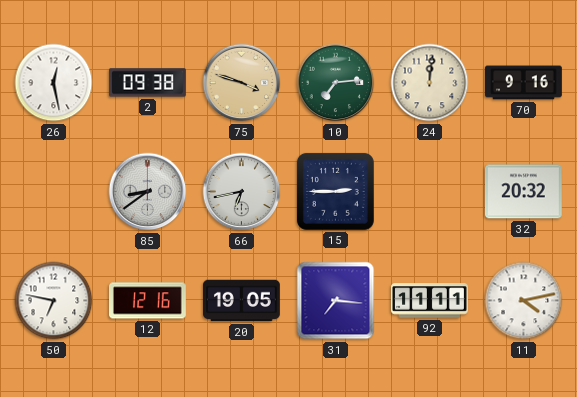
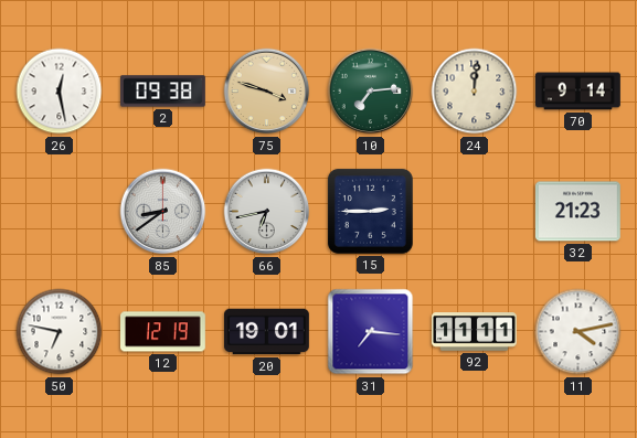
70: 9:16 -> 9:14 (578, 92)
32: 20:32 -> 21:23 (577, 212)
12: 12:16 -> 12:19 (163, 332)
20: 19:05 -> 19:01 (267, 332)
